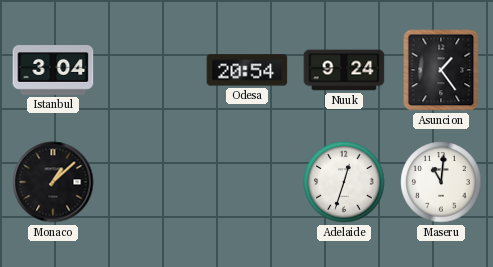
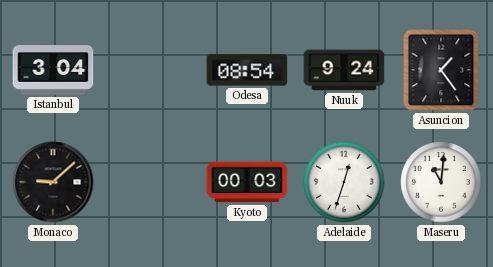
Odesa: 20:54 -> 08:54 (247, 70)
Monaco: 1:08 -> 9:08 (53, 182)
Kyoto: none -> 00:03 (247, 182)
